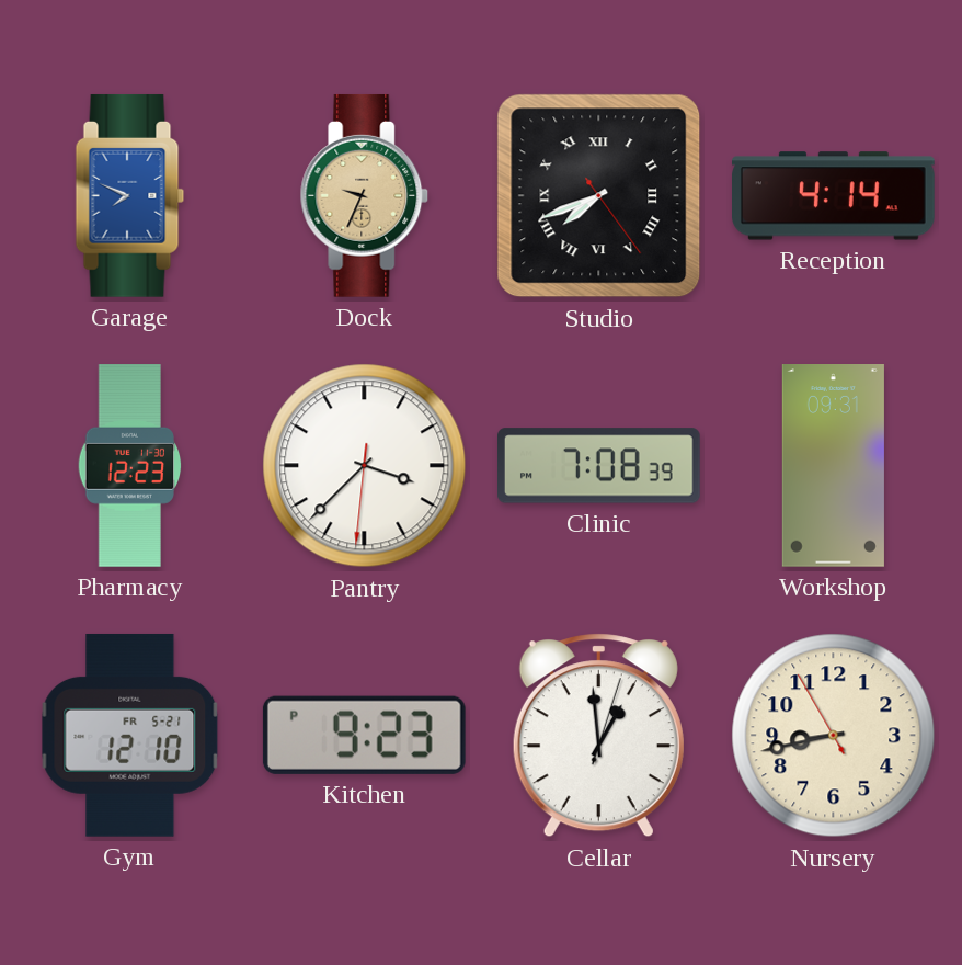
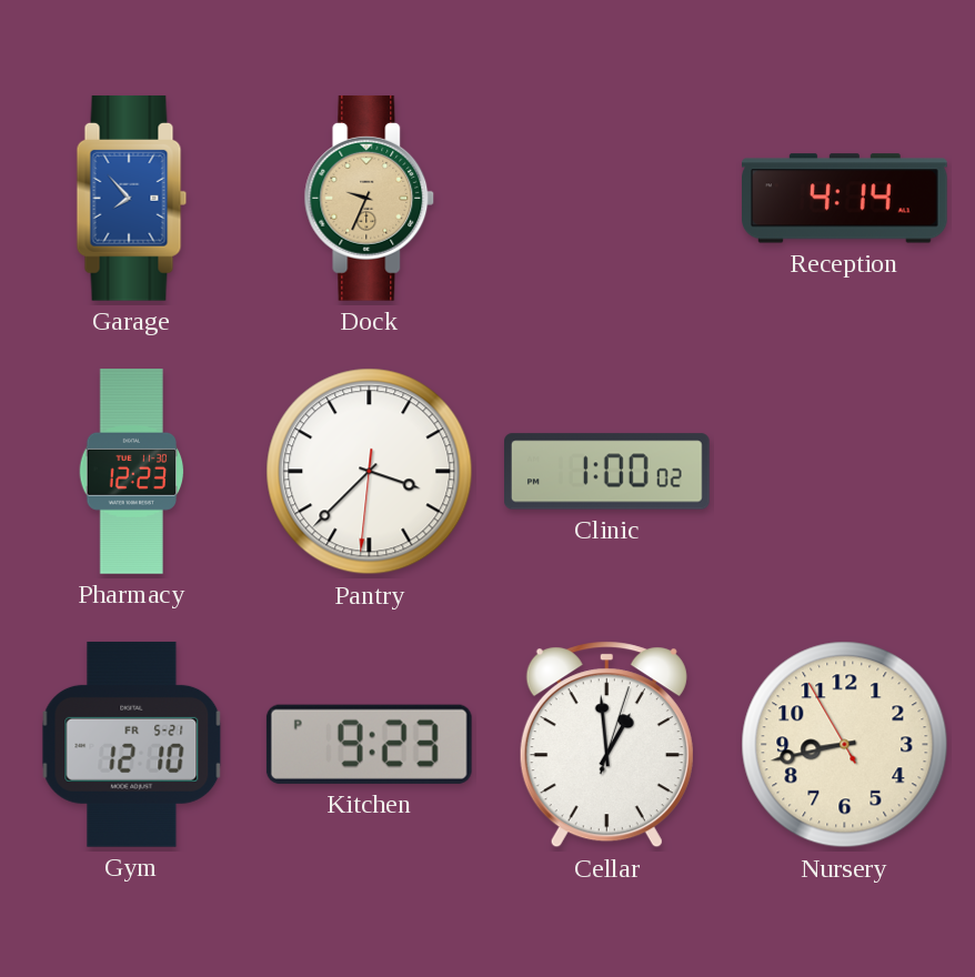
Garage: 7:49 -> 7:53 (132, 198)
Studio: 7:41 -> none (599, 196)
Clinic: 7:08 -> 1:00 (607, 472)
Workshop: 09:31 -> none (833, 466)
